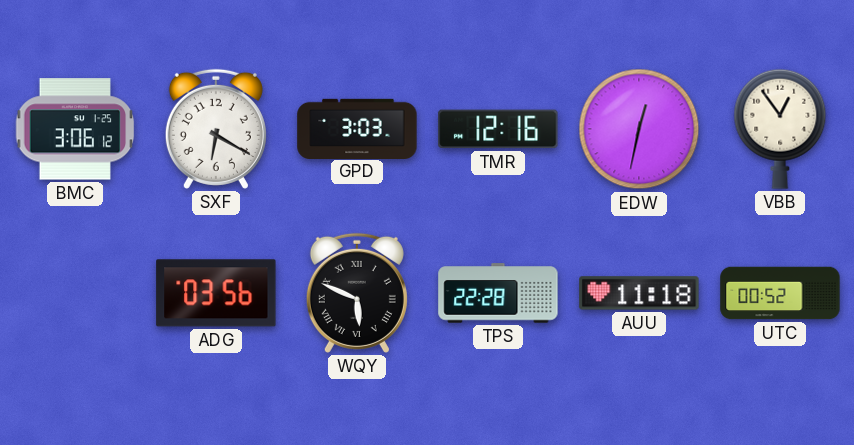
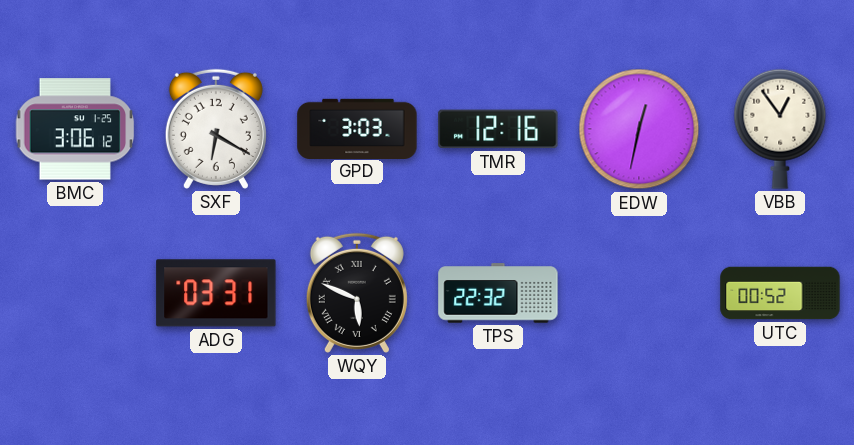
ADG: 03:56 -> 03:31 (216, 293)
TPS: 22:28 -> 22:32 (498, 293)
AUU: 11:18 -> none (639, 293)
